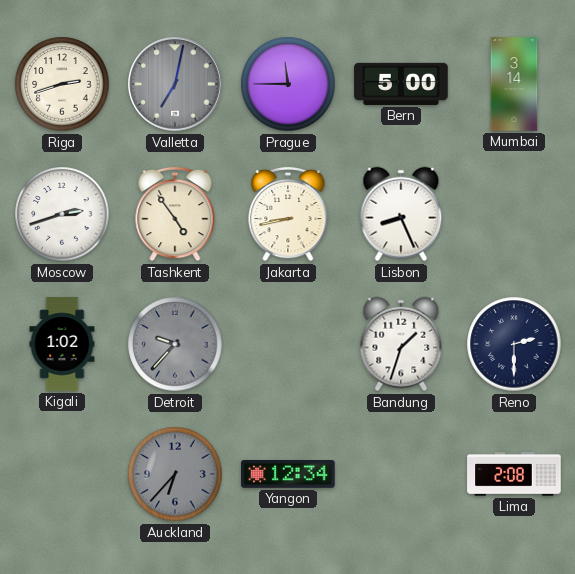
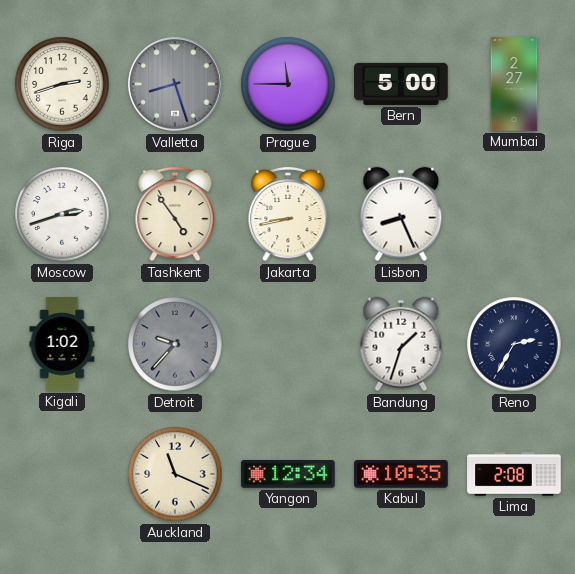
Valletta: 7:02 -> 8:27 (175, 84)
Mumbai: 3:14 -> 2:27 (514, 84)
Reno: 2:30 -> 2:35 (514, 344)
Auckland: 6:37 -> 11:19 (175, 474)
Auckland dial: grey -> cream (175, 474)
Kabul: none -> 10:35 (401, 474)
